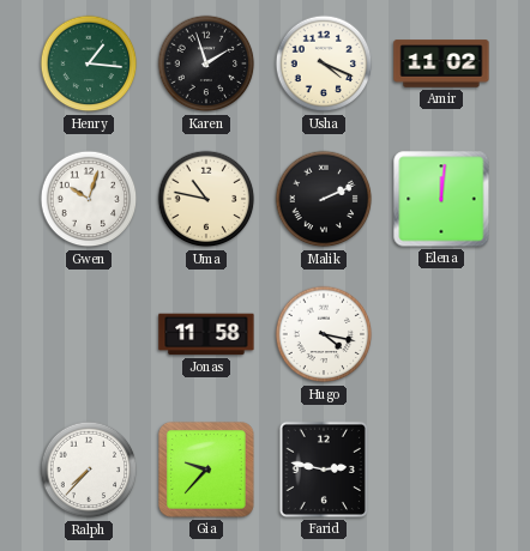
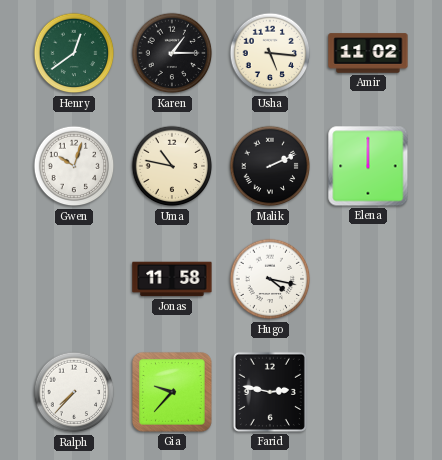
Henry: 1:16 -> 12:39 (74, 53)
Karen: 1:57 -> 1:15 (172, 53)
Usha: 4:19 -> 5:16 (270, 53)
Elena: 12:01 -> 12:00 (368, 166)
